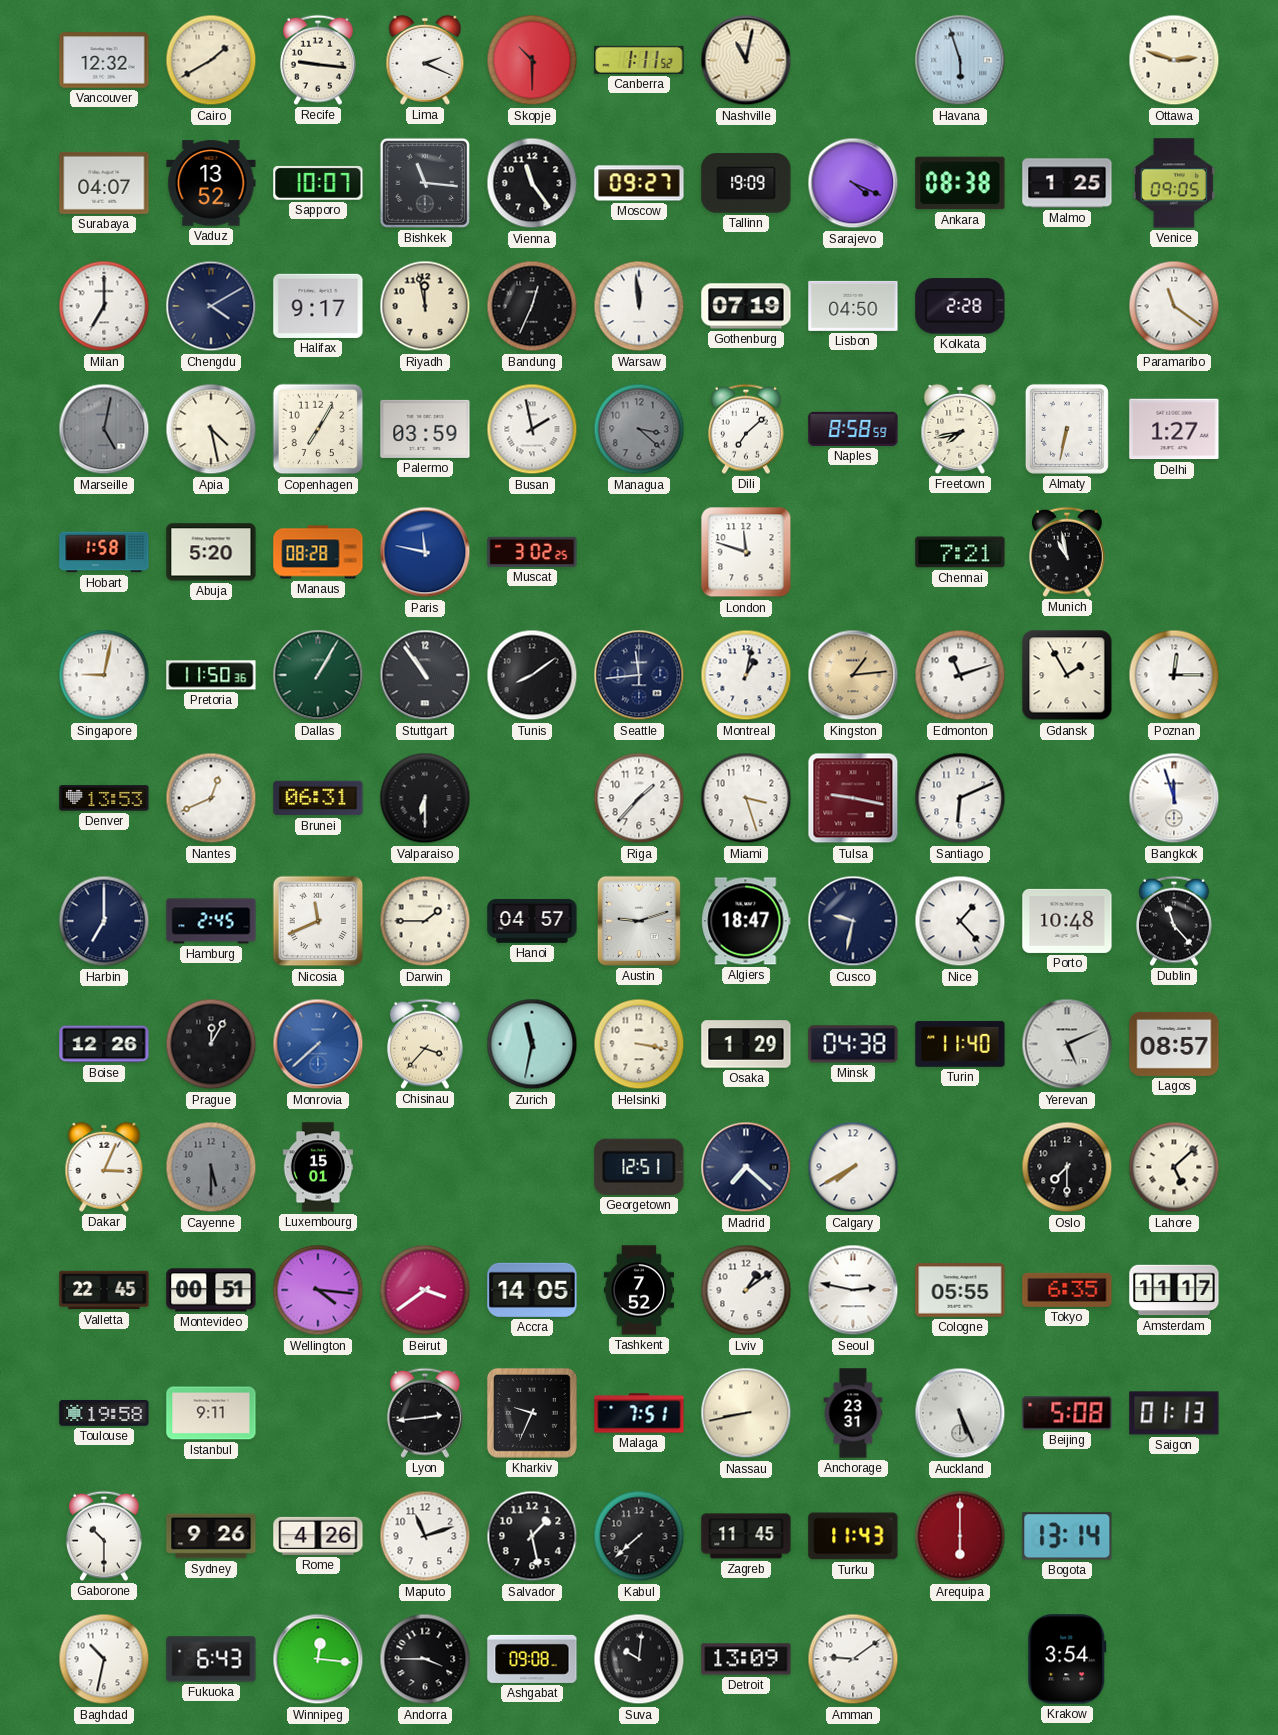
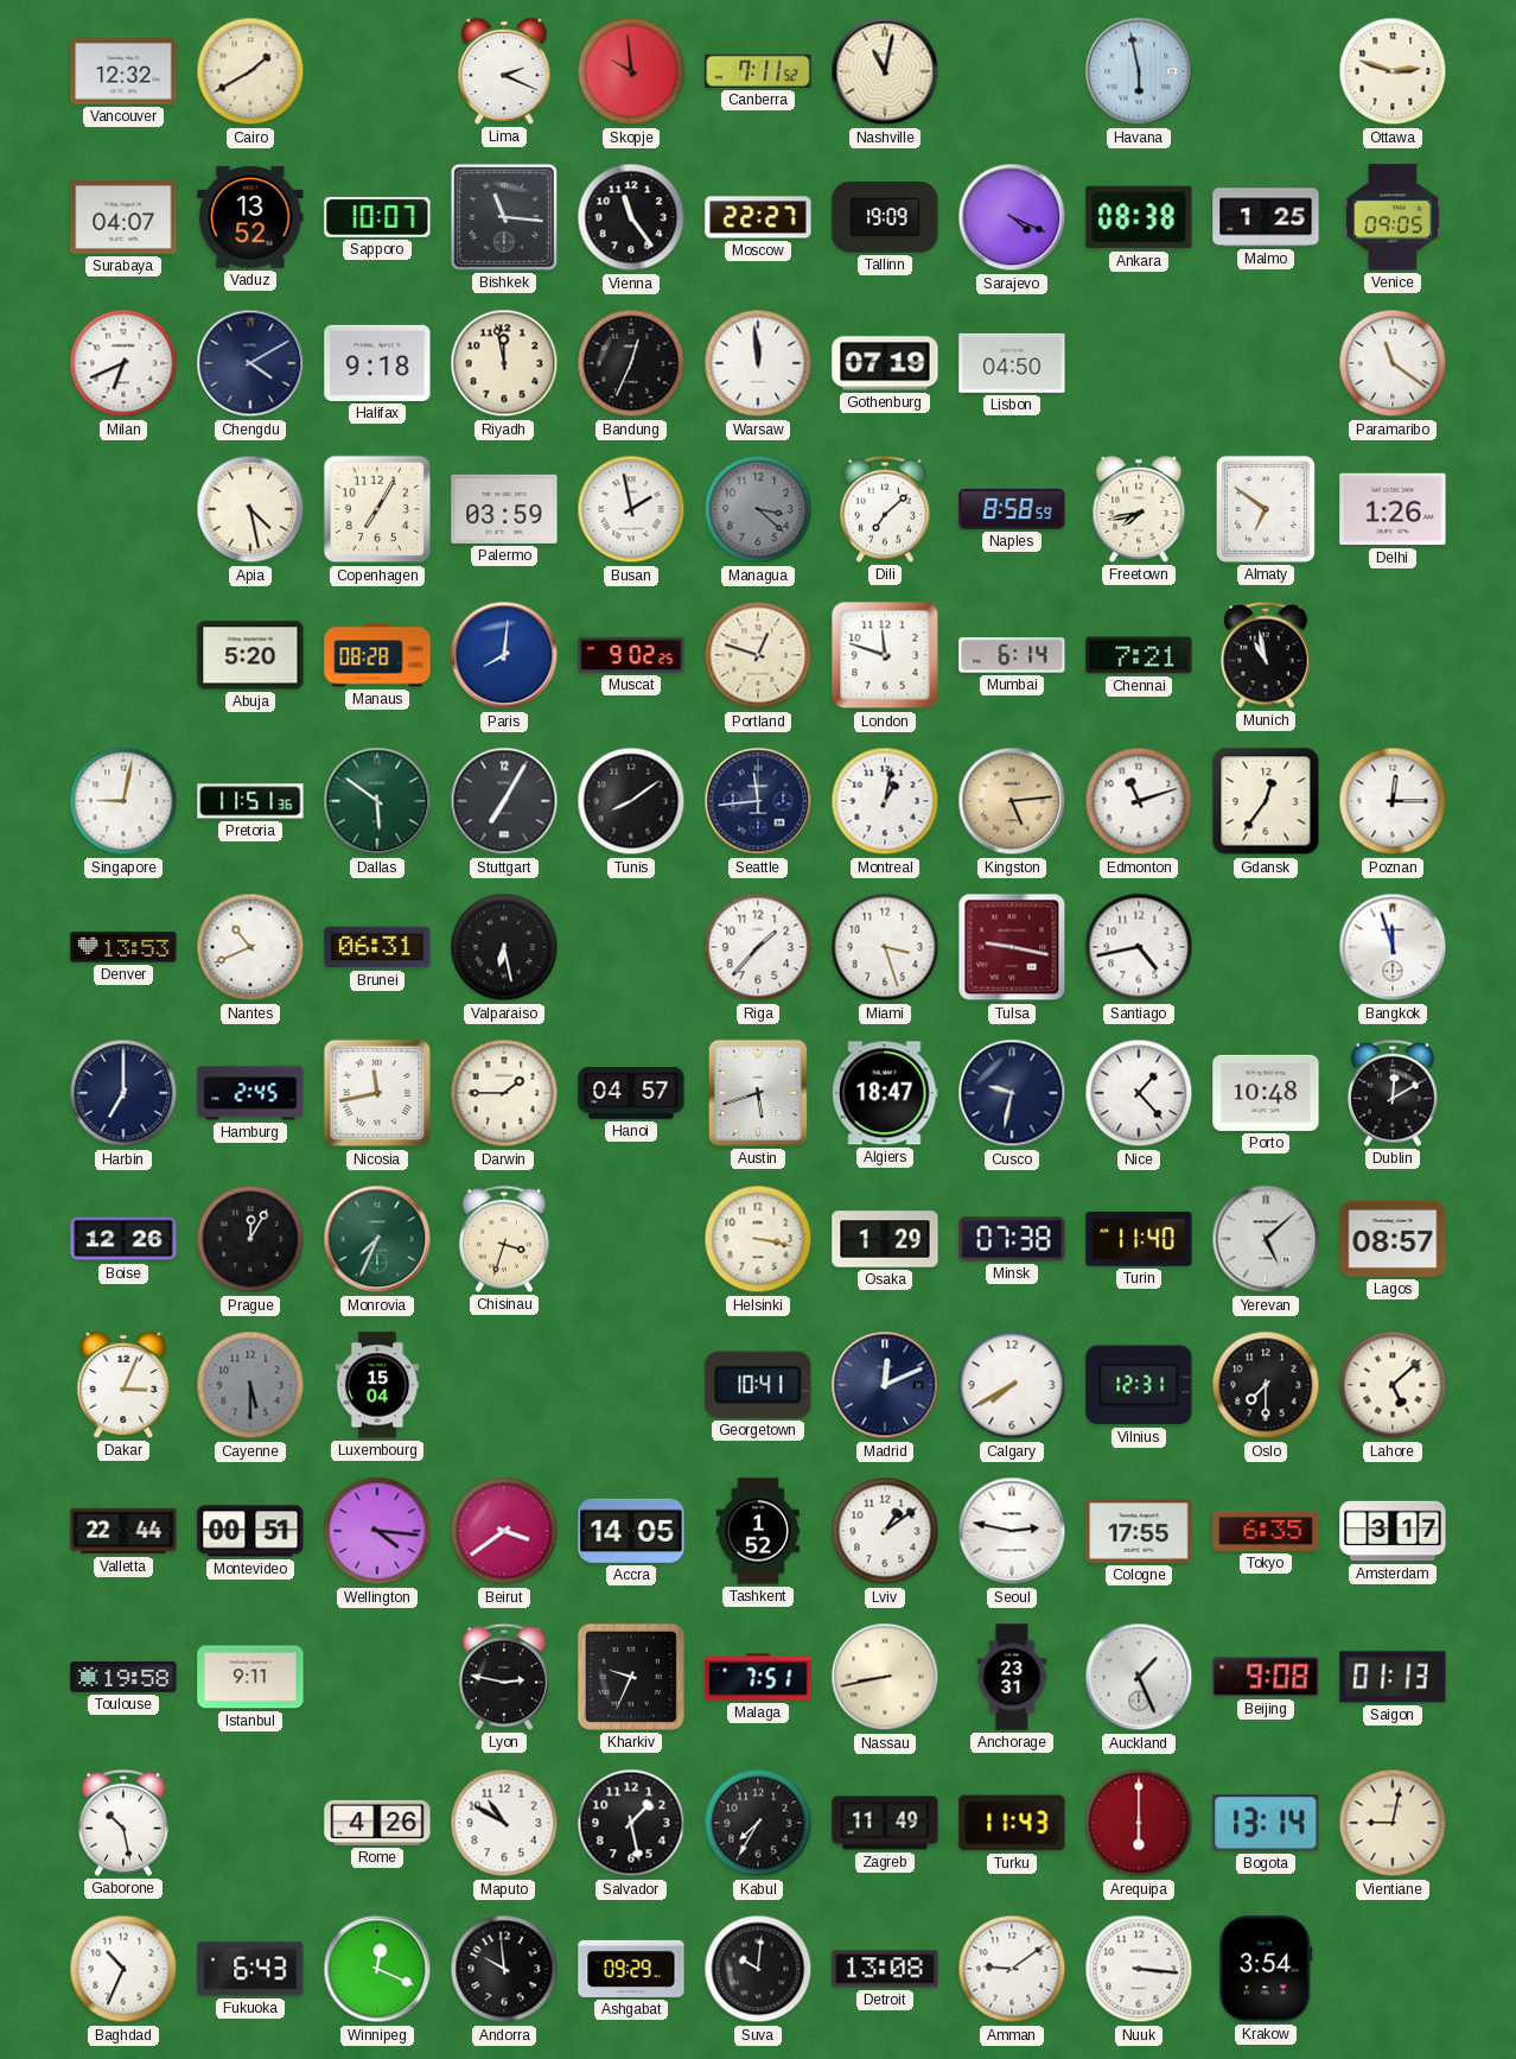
Recife: 9:16 -> none (318, 60)
Skopje: 10:30 -> 9:59 (631, 71)
Canberra: 1:11 -> 7:11 (758, 71)
Havana: 5:57 -> 5:58 (1139, 71)
Moscow: 09:27 -> 22:27 (758, 217)
Milan: 7:00 -> 6:41 (123, 363)
Halifax: 9:17 -> 9:18 (377, 363)
Kolkata: 2:28 -> none (960, 306)
Marseille: 5:02 -> none (104, 429)
Almaty: 6:32 -> 6:51 (1266, 509)
Delhi: 1:27 -> 1:26 (1393, 509)
Hobart: 1:58 -> none (104, 552)
Paris: 11:47 -> 8:01 (504, 655)
Muscat: 3:02 -> 9:02 (631, 655)
Portland: none -> 12:48 (758, 655)
Mumbai: none -> 6:14 (1012, 655)
Pretoria: 11:50 -> 11:51 (250, 801)
Dallas: 1:05 -> 5:51 (377, 801)
Stuttgart: 10:54 -> 7:05 (504, 801)
Kingston: 1:14 -> 5:14 (1012, 801)
Gdansk: 1:55 -> 12:36 (1266, 801)
Nantes: 12:41 -> 10:41 (250, 947)
Valparaiso: 6:30 -> 6:28 (504, 947)
Santiago: 6:11 -> 4:43 (1139, 947)
Nicosia: 11:41 -> 11:43 (377, 1093)
Austin: 9:12 -> 5:42 (758, 1093)
Dublin: 11:23 -> 12:10 (1393, 1093)
Monrovia: 7:38 -> 7:34 (377, 1239)
Monrovia dial: blue -> green (377, 1239)
Chisinau: 3:37 -> 3:33 (504, 1239)
Zurich: 11:32 -> none (532, 1044)
Minsk: 04:38 -> 07:38 (1012, 1239)
Yerevan: 5:11 -> 5:08 (1266, 1239)
Luxembourg: 15:01 -> 15:04 (377, 1385)
Georgetown: 12:51 -> 10:41 (758, 1385)
Madrid: 7:22 -> 12:11 (885, 1385)
Vilnius: none -> 12:31 (1139, 1385)
Valletta: 22:45 -> 22:44 (123, 1531)
Tashkent: 7:52 -> 1:52 (757, 1531)
Cologne: 05:55 -> 17:55 (1139, 1531)
Amsterdam: 11:17 -> 3:17 (1393, 1531)
Lyon: 2:44 -> 2:47 (504, 1677)
Auckland: 5:26 -> 1:26 (1139, 1677)
Beijing: 5:08 -> 9:08 (1266, 1677)
Gaborone: 10:30 -> 10:28 (123, 1823)
Sydney: 9:26 -> none (211, 1536)
Maputo: 11:12 -> 10:50 (504, 1823)
Kabul: 7:38 -> 7:35 (758, 1823)
Zagreb: 11:45 -> 11:49 (885, 1823)
Vientiane: none -> 9:02 (1393, 1823)
Baghdad: 10:32 -> 10:34 (123, 1969)
Winnipeg: 12:16 -> 12:19 (377, 1969)
Andorra: 3:45 -> 9:59 (504, 1969)
Ashgabat: 09:08 -> 09:29 (631, 1969)
Detroit: 13:09 -> 13:08 (885, 1969)
Nuuk: none -> 3:16 (1139, 1969)
